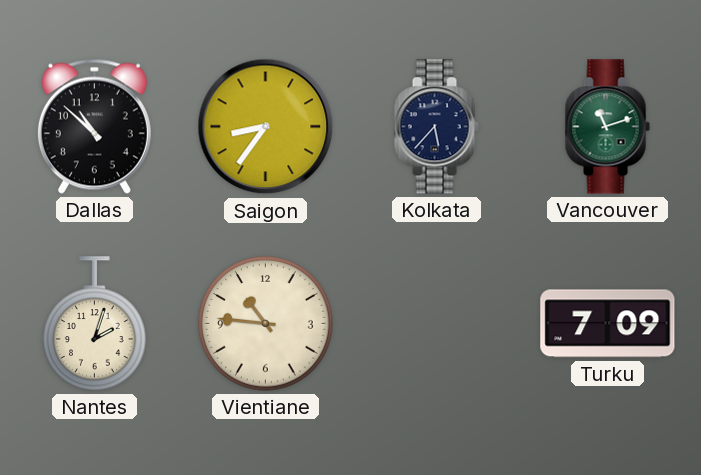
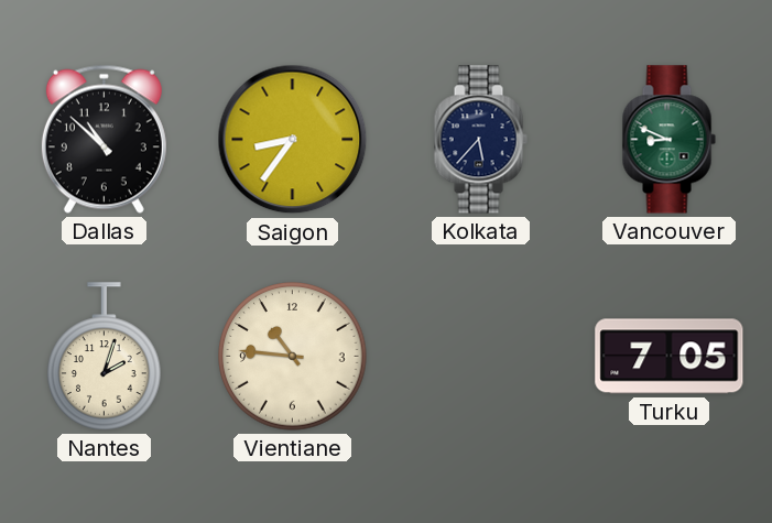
Vancouver: 11:12 -> 8:49 (668, 140)
Turku: 7:09 -> 7:05 (670, 357)
